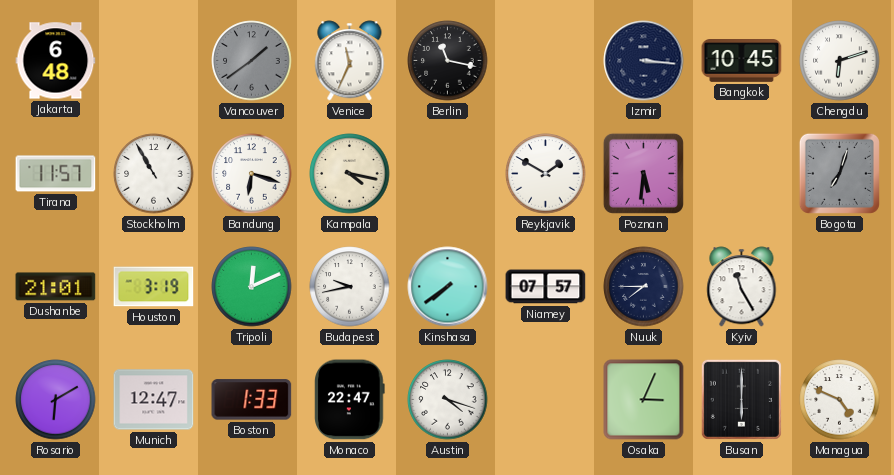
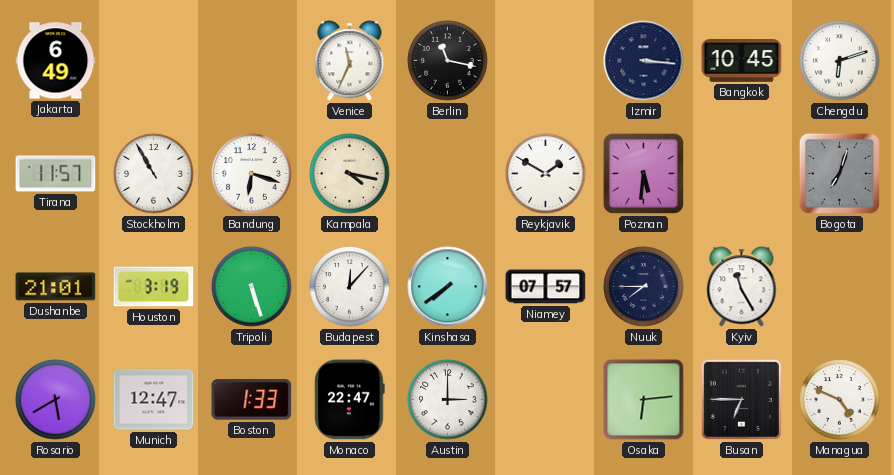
Jakarta: 6:48 -> 6:49 (56, 61)
Vancouver: 1:39 -> none (252, 61)
Tripoli: 12:11 -> 5:27 (252, 287)
Budapest: 9:43 -> 12:07 (350, 287)
Rosario: 6:10 -> 5:40 (56, 400)
Austin: 4:18 -> 3:00 (448, 400)
Osaka: 3:04 -> 6:14 (644, 400)
Busan: 6:00 -> 6:45 (741, 399)
